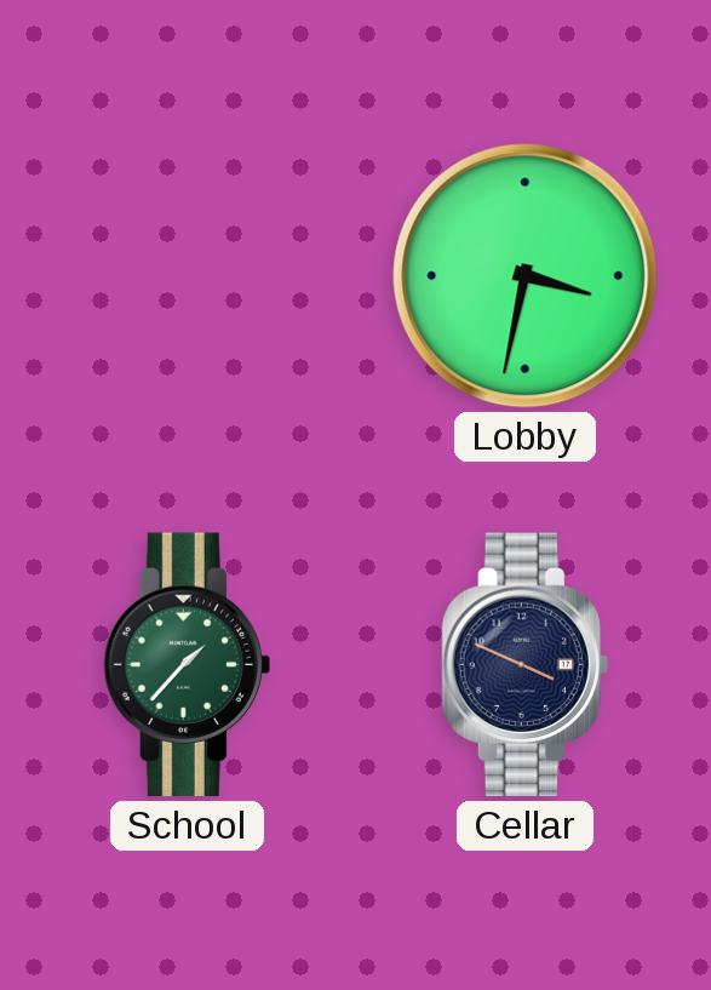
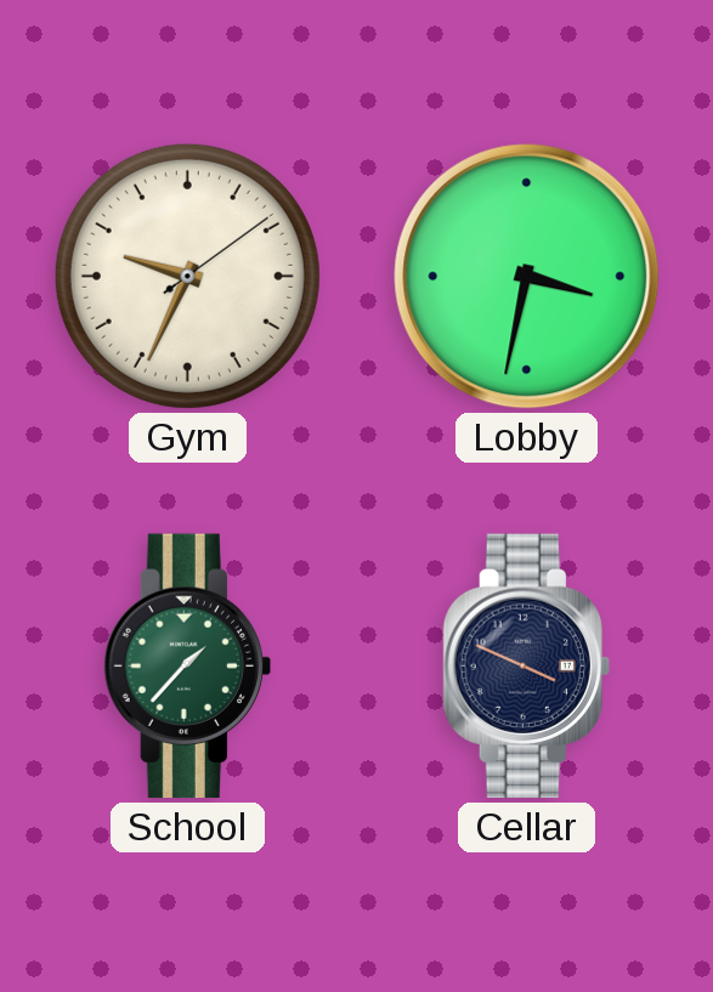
Gym: none -> 9:34 (187, 276)
